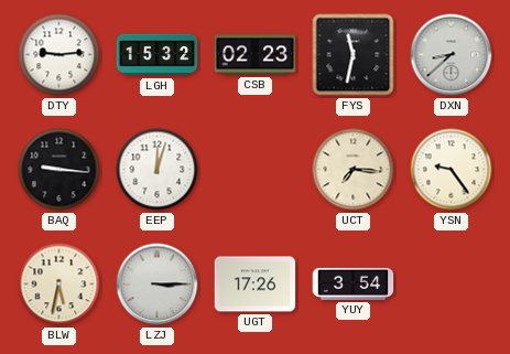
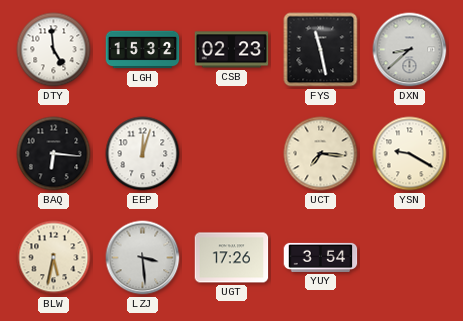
DTY: 9:14 -> 4:59 (54, 50)
FYS: 11:32 -> 11:28 (321, 50)
BAQ: 9:16 -> 6:16 (54, 154)
YSN: 9:24 -> 9:20 (410, 154)
LZJ: 3:15 -> 3:29 (143, 258)
